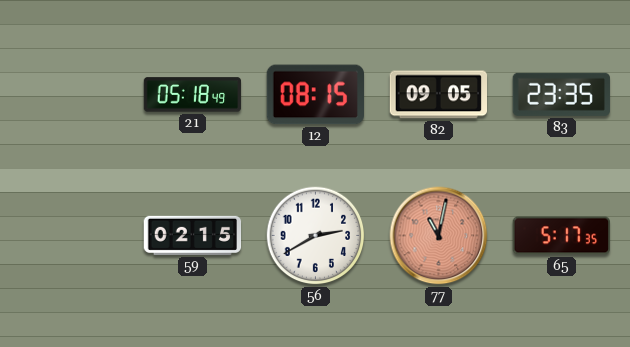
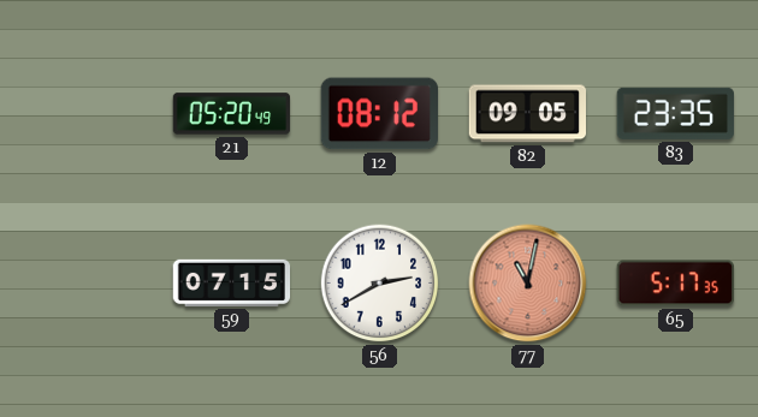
21: 05:18 -> 05:20 (232, 114)
12: 08:15 -> 08:12 (379, 114)
59: 02:15 -> 07:15 (232, 282)
